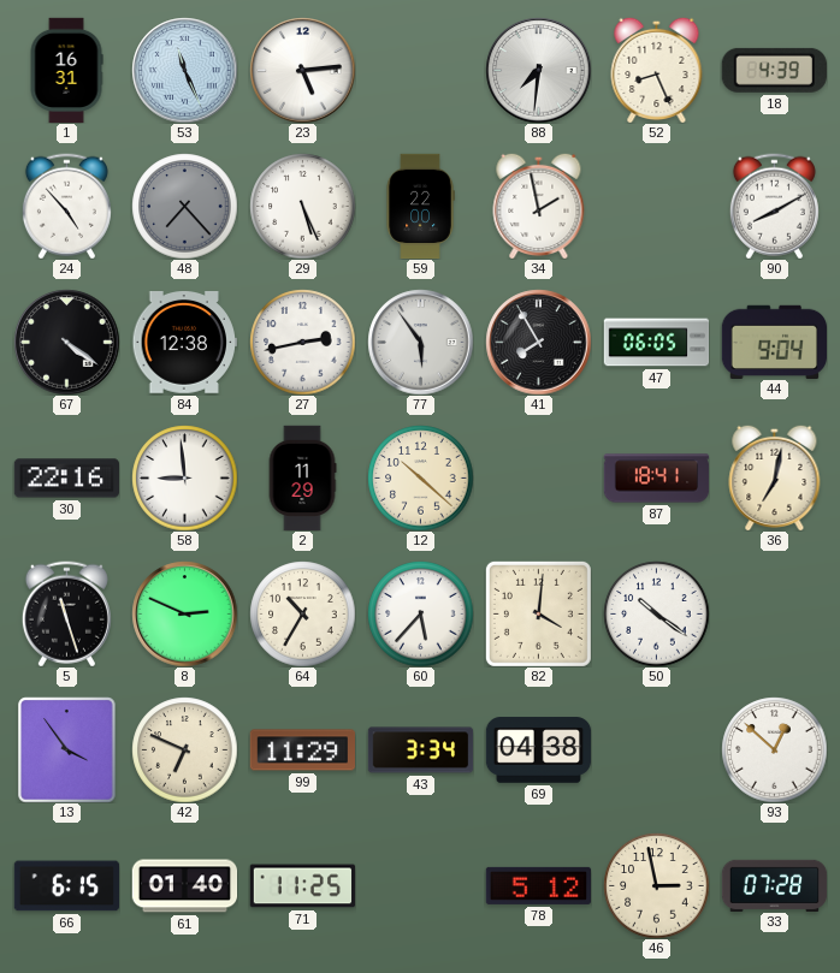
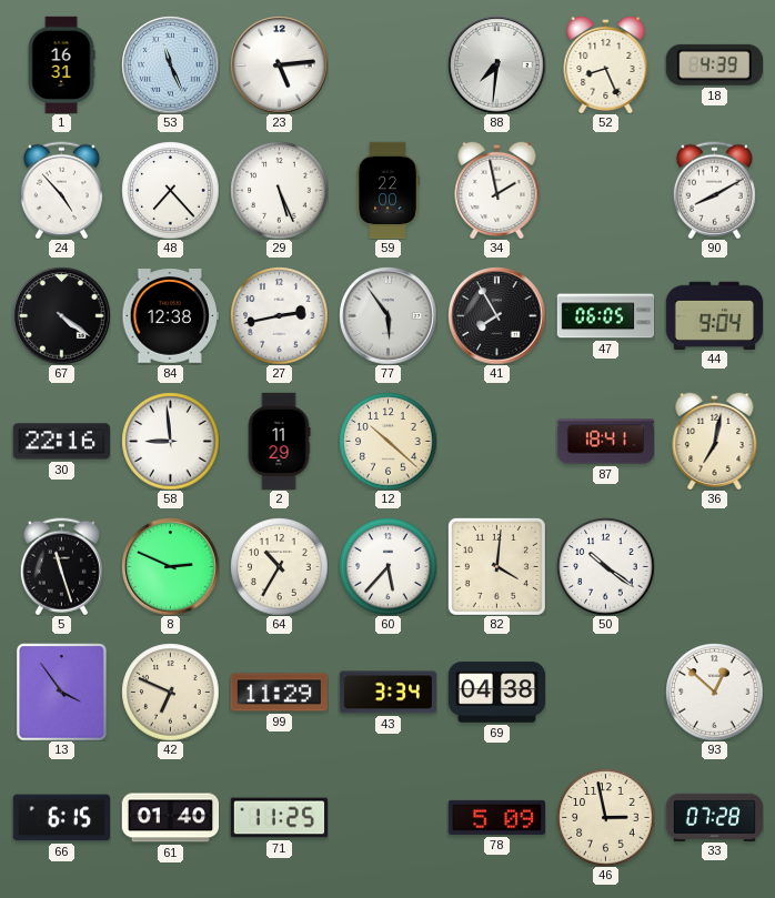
48 dial: grey -> white (170, 190)
78: 5:12 -> 5:09 (496, 817)
